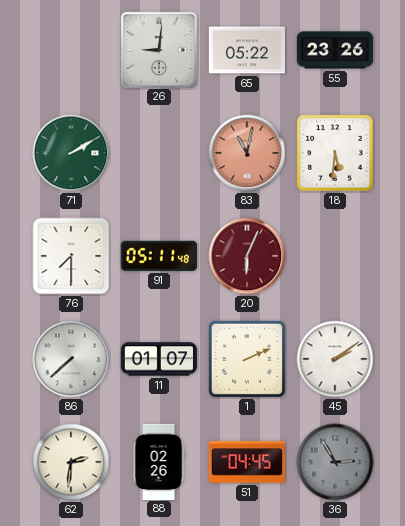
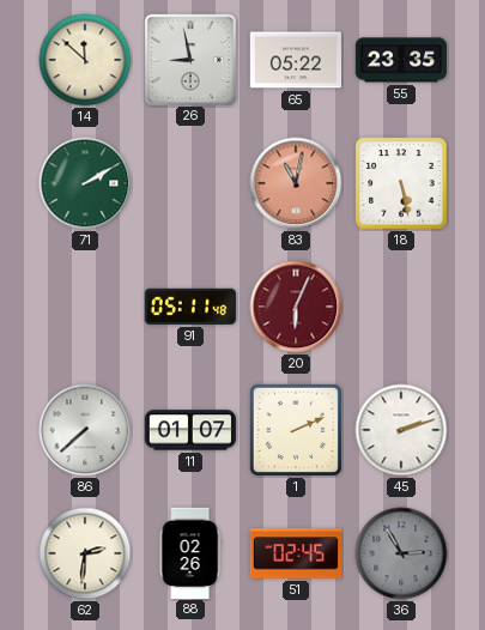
14: none -> 11:52 (85, 60)
26: 9:01 -> 8:58 (189, 59)
55: 23:26 -> 23:35 (400, 60)
18: 5:31 -> 5:28 (401, 183)
76: 7:30 -> none (71, 256)
45: 2:09 -> 2:12 (401, 430)
51: 04:45 -> 02:45 (295, 553)
